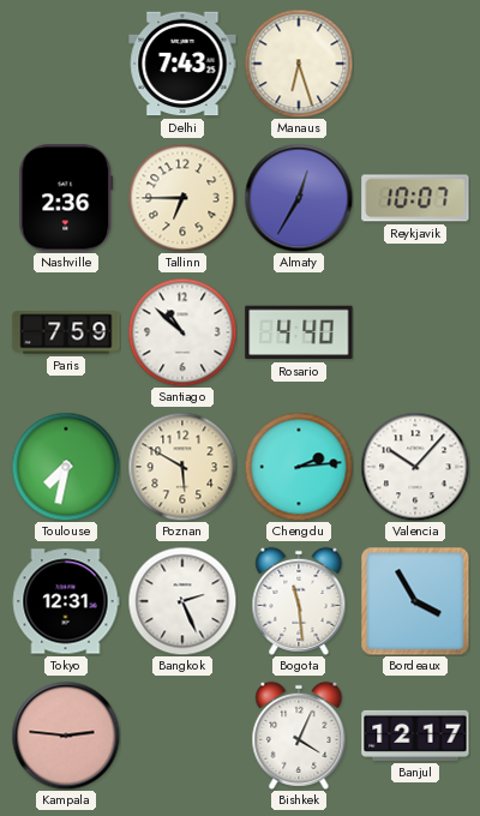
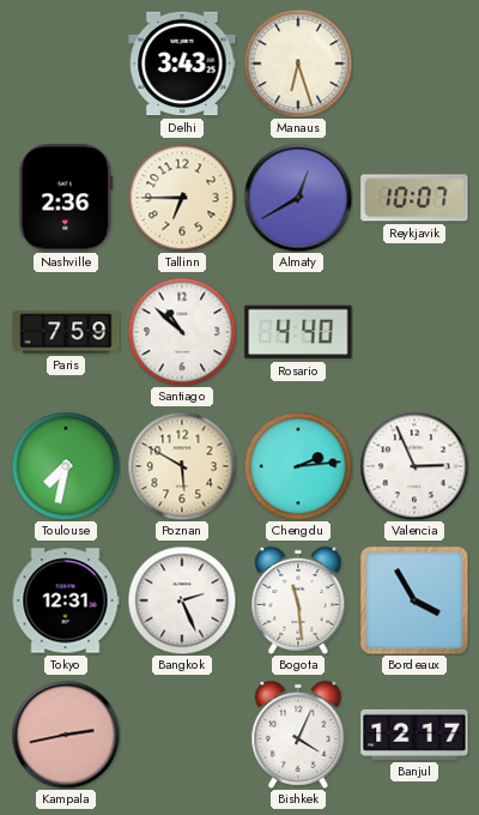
Delhi: 7:43 -> 3:43 (182, 64)
Almaty: 12:35 -> 12:40 (298, 198)
Valencia: 10:07 -> 2:56 (414, 466)
Kampala: 2:46 -> 2:43 (66, 735)
